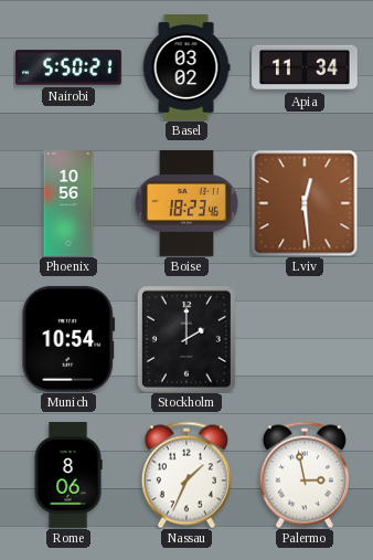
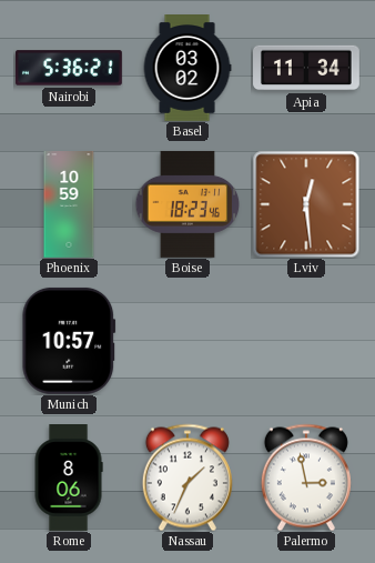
Nairobi: 5:50 -> 5:36 (69, 68)
Phoenix: 10:56 -> 10:59 (69, 205)
Munich: 10:54 -> 10:57 (69, 341)
Stockholm: 2:00 -> none (186, 339)
